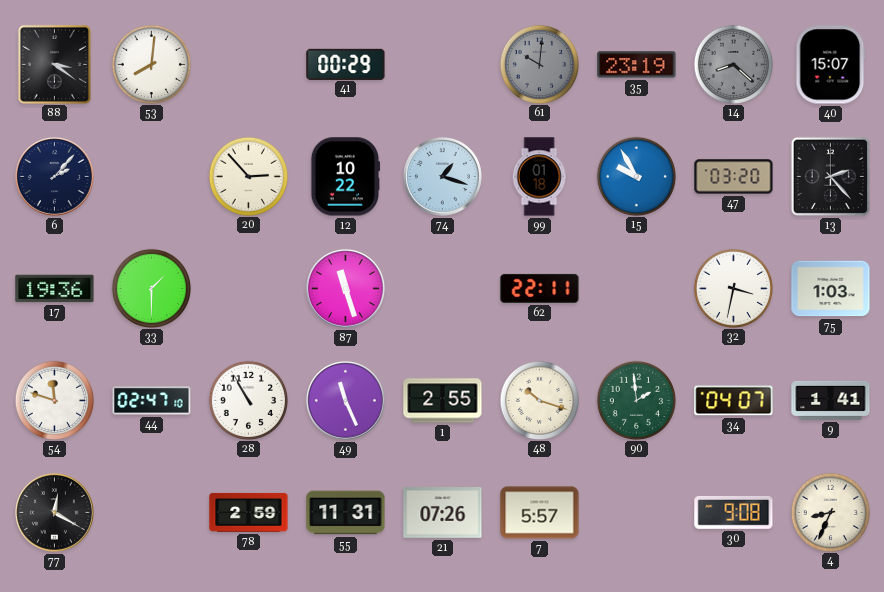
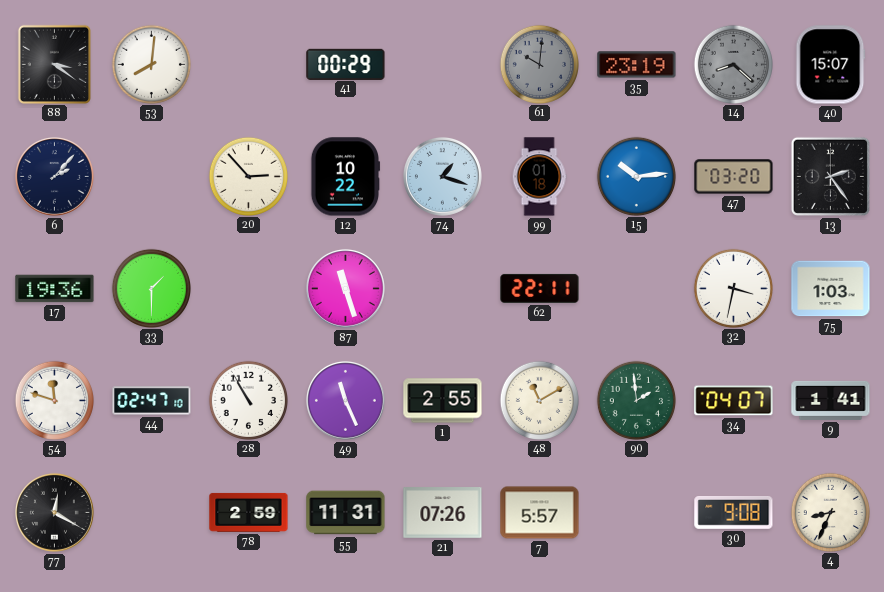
15: 9:55 -> 10:14 (636, 176)
13: 2:23 -> 2:24 (830, 176)
48: 10:18 -> 11:10 (539, 400)
